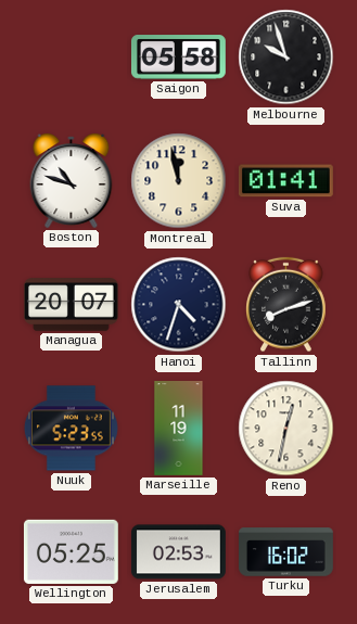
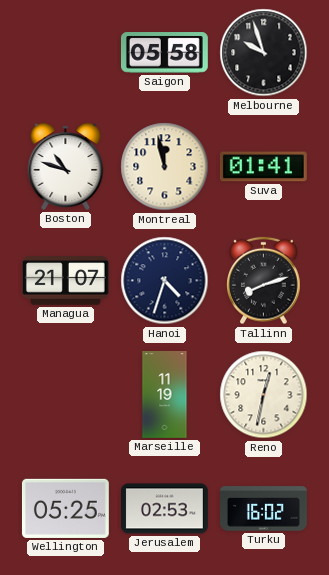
Managua: 20:07 -> 21:07 (65, 281)
Nuuk: 5:23 -> none (71, 429)
